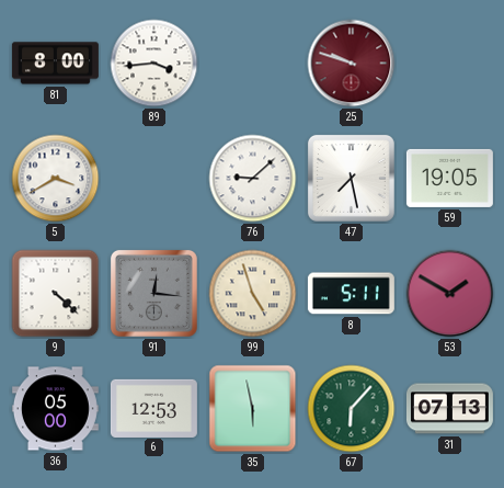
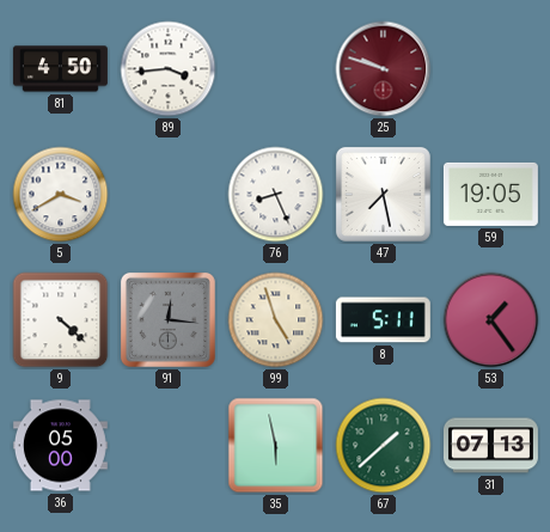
81: 8:00 -> 4:50 (60, 69)
76: 9:08 -> 8:26 (276, 195)
53: 1:50 -> 1:24 (491, 320)
6: 12:53 -> none (153, 408)
67: 6:07 -> 1:38 (384, 446)
